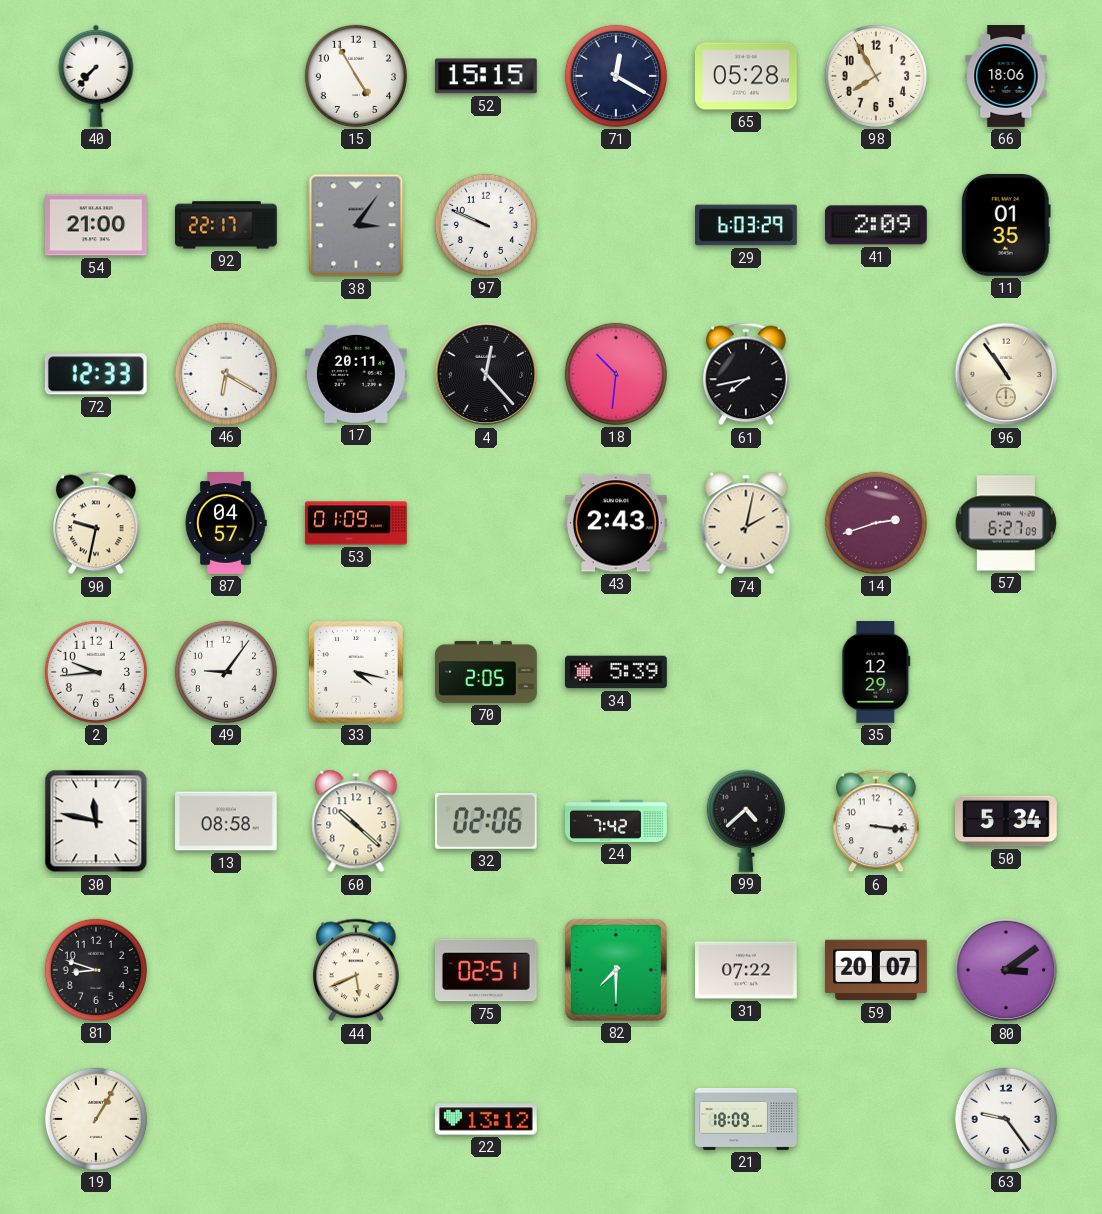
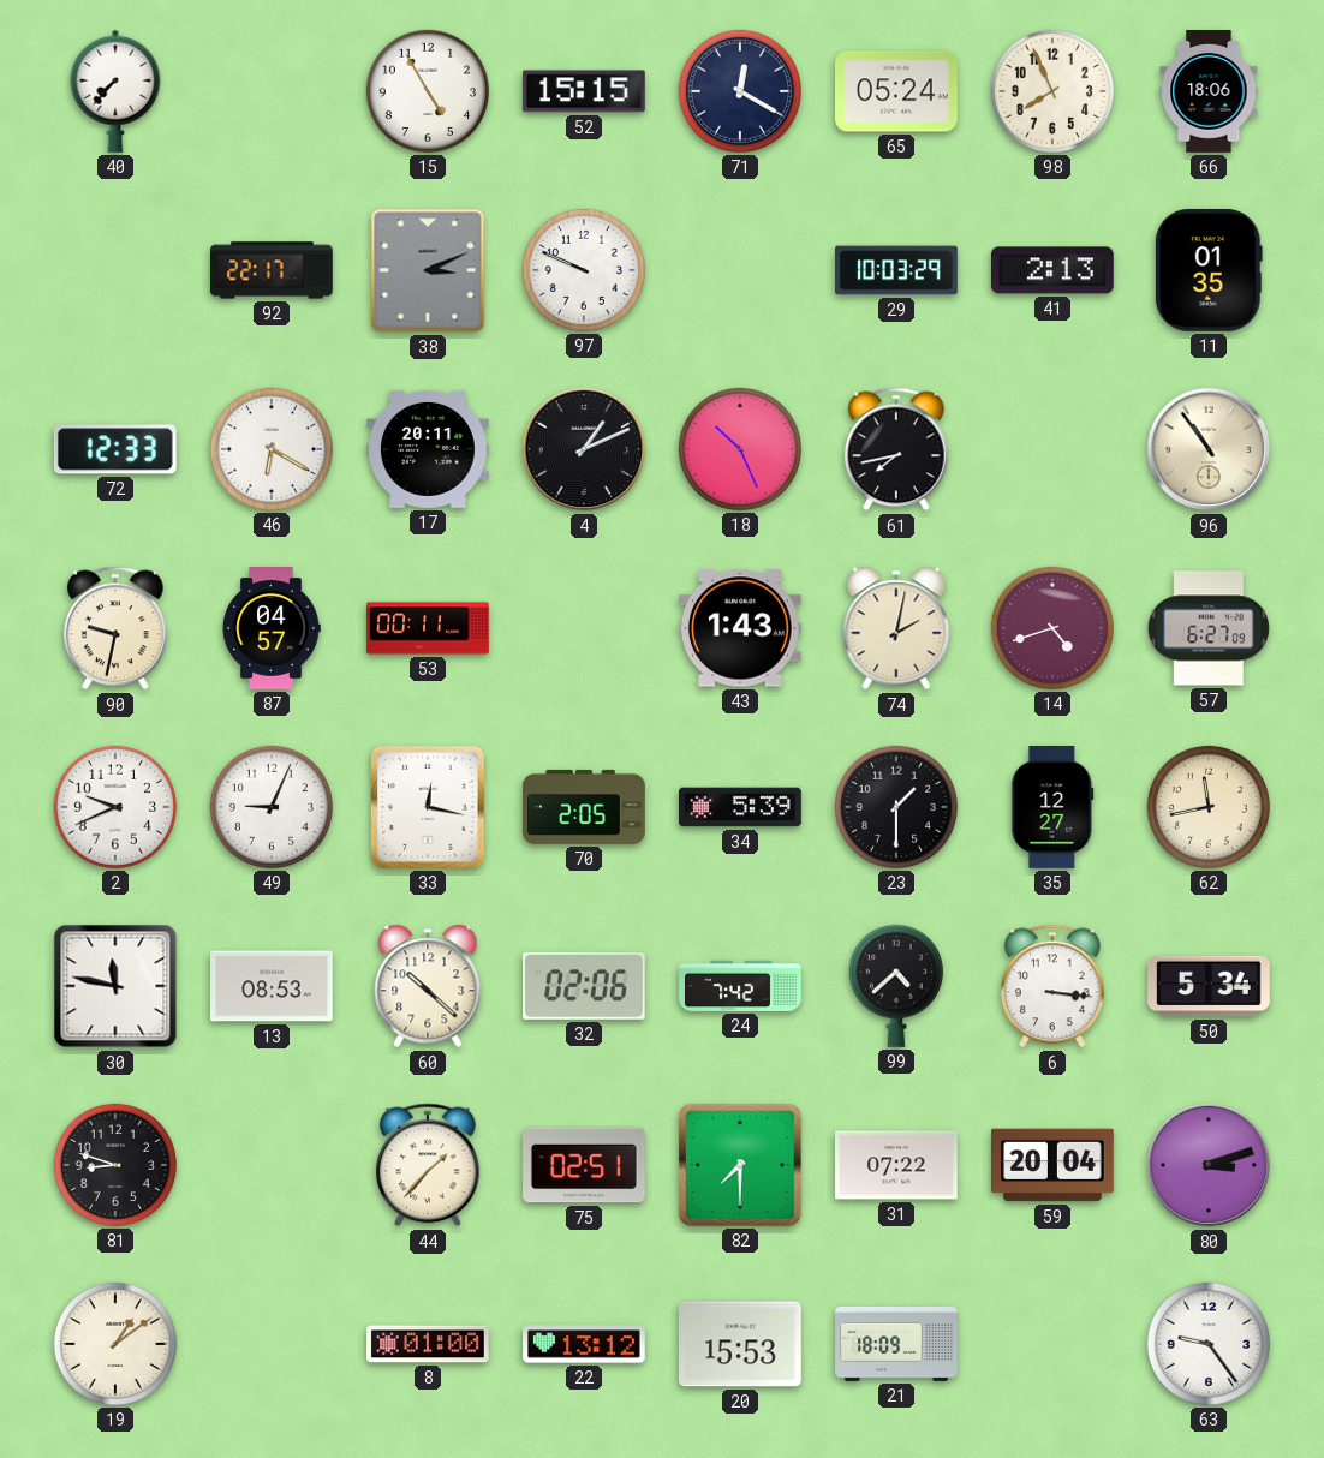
65: 05:28 -> 05:24 (897, 91)
98: 7:55 -> 7:56 (1052, 91)
54: 21:00 -> none (97, 225)
38: 3:06 -> 3:11 (428, 270)
29: 6:03 -> 10:03 (896, 270)
41: 2:09 -> 2:13 (1052, 270)
4: 12:23 -> 1:11 (584, 449)
18: 10:31 -> 10:26 (740, 449)
53: 01:09 -> 00:11 (428, 628)
43: 2:43 -> 1:43 (740, 628)
14: 2:42 -> 4:42 (1052, 628)
2: 9:44 -> 9:41 (115, 807)
49: 9:06 -> 9:04 (272, 807)
33: 4:17 -> 12:17 (428, 807)
23: none -> 1:30 (896, 807)
35: 12:29 -> 12:27 (1052, 808)
62: none -> 11:43 (1209, 807)
13: 08:58 -> 08:53 (273, 986)
44: 5:41 -> 1:37 (429, 1165)
59: 20:07 -> 20:04 (1054, 1165)
80: 3:09 -> 3:12 (1209, 1165)
19: 1:05 -> 1:09 (115, 1344)
8: none -> 01:00 (429, 1344)
20: none -> 15:53 (741, 1344)
